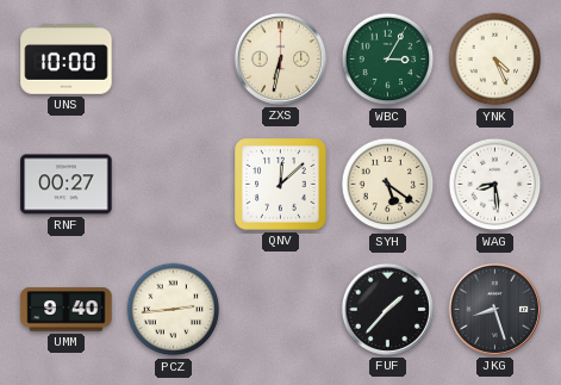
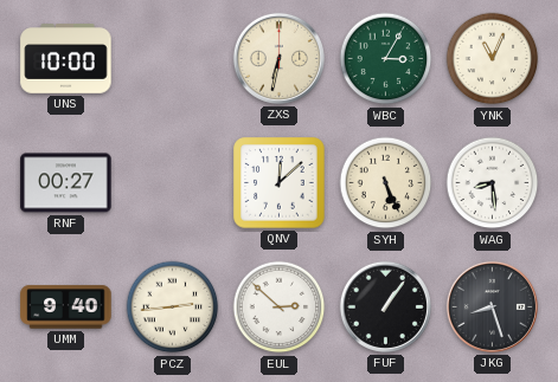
YNK: 4:26 -> 11:04 (493, 59)
SYH: 5:21 -> 5:26 (386, 183)
EUL: none -> 2:52 (280, 307)
FUF: 1:37 -> 1:06 (385, 306)
